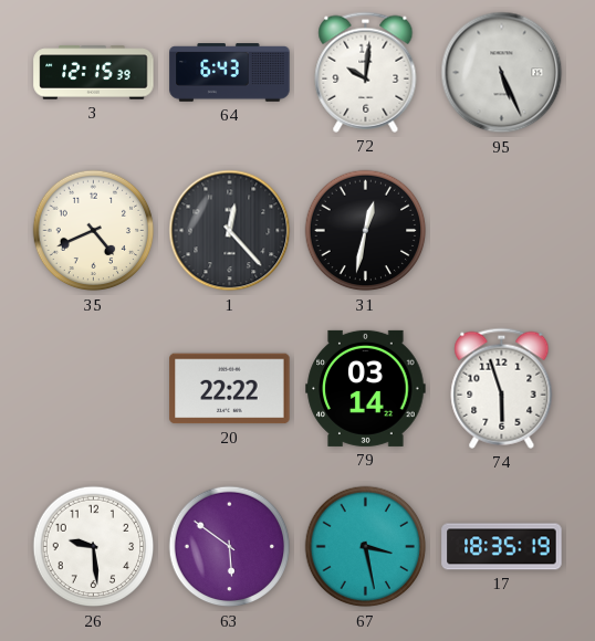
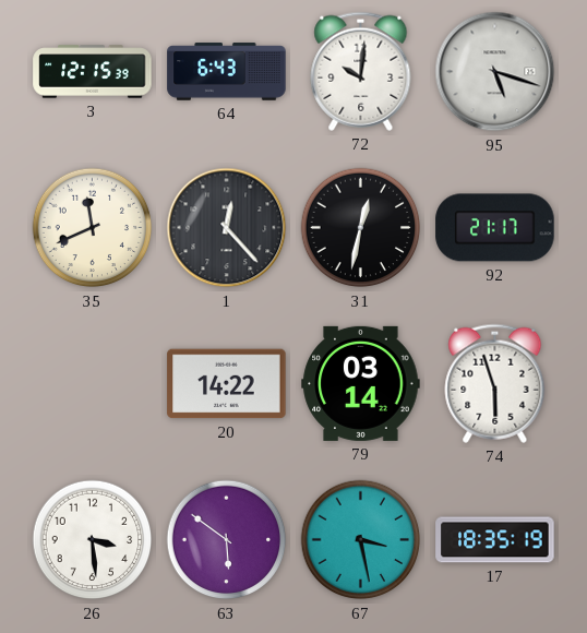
95: 5:26 -> 5:18 (495, 72)
35: 4:41 -> 11:41 (93, 228)
92: none -> 21:17 (495, 228)
20: 22:22 -> 14:22 (227, 384)
26: 9:29 -> 3:29 (93, 540)
